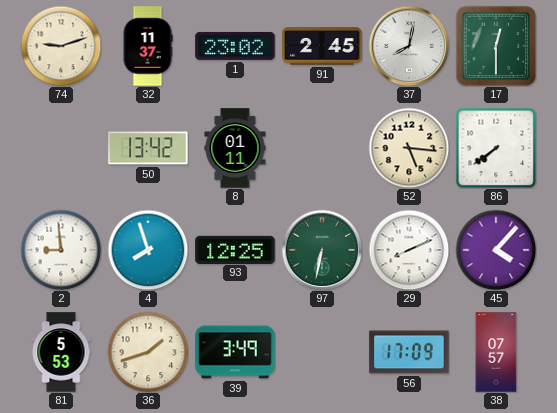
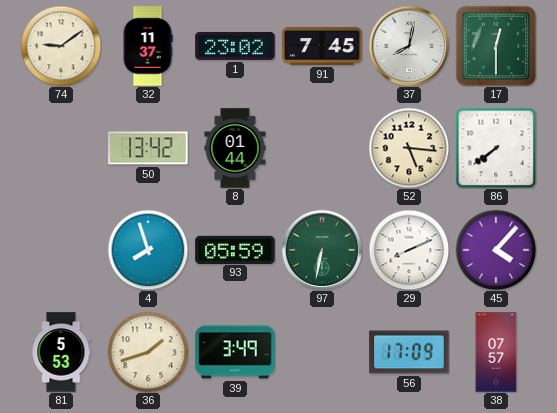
74: 9:12 -> 9:09 (61, 46)
91: 2:45 -> 7:45 (322, 46)
8: 01:11 -> 01:44 (235, 148)
2: 8:59 -> none (61, 250)
93: 12:25 -> 05:59 (235, 249)
